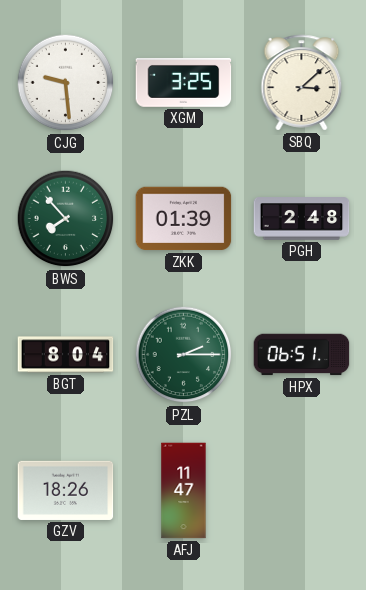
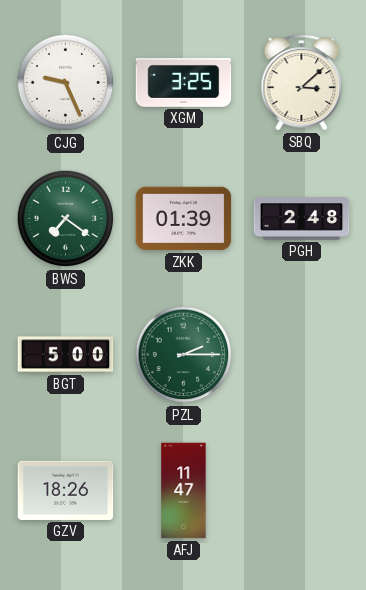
CJG: 9:29 -> 9:26 (66, 83)
BWS: 7:53 -> 7:21 (66, 219)
BGT: 8:04 -> 5:00 (66, 355)
HPX: 06:51 -> none (302, 355)
